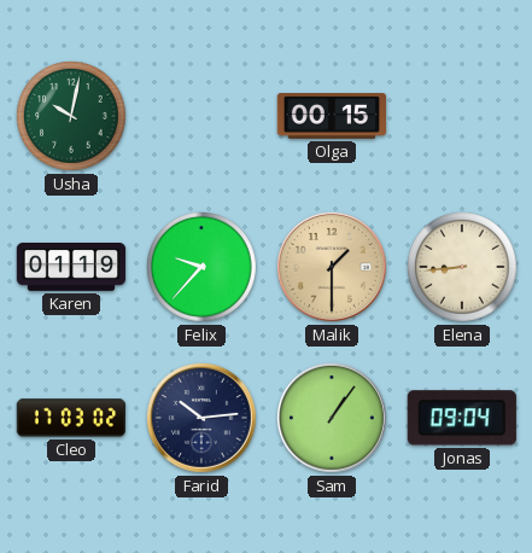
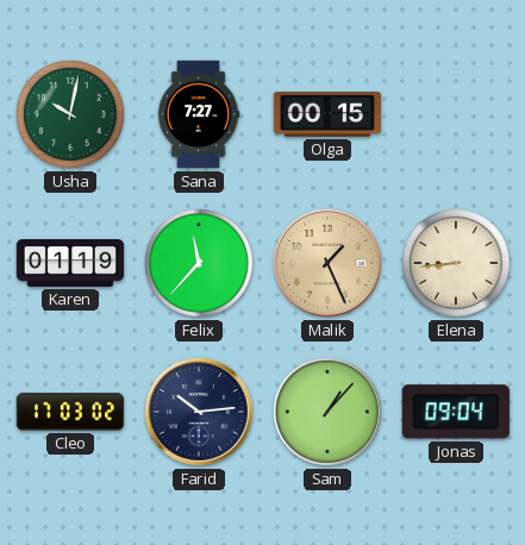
Sana: none -> 7:27 (199, 114)
Felix: 9:37 -> 11:37 (200, 264)
Malik: 1:30 -> 1:26 (327, 263)
Sam: 1:06 -> 1:07 (327, 412)
